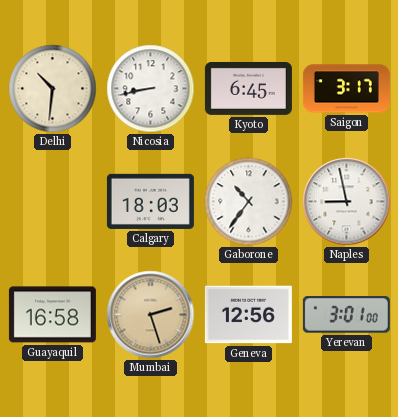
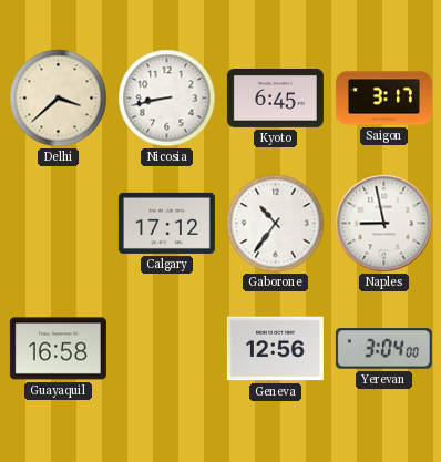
Delhi: 10:31 -> 3:38 (59, 99)
Calgary: 18:03 -> 17:12 (166, 223)
Mumbai: 2:27 -> none (151, 315)
Yerevan: 3:01 -> 3:04 (383, 349)
